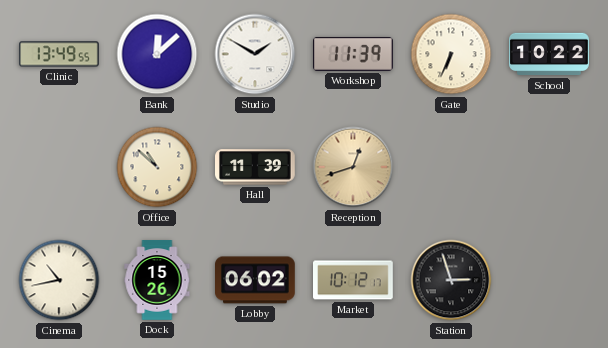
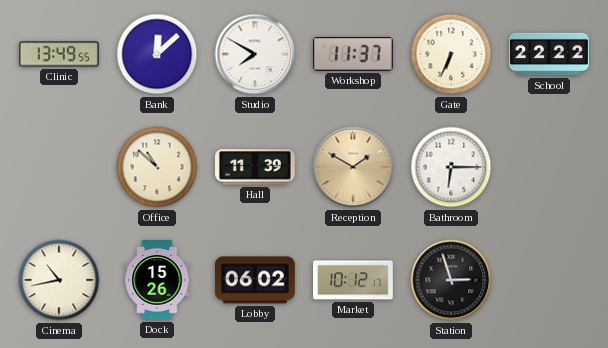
Studio: 1:50 -> 7:50 (255, 54)
Workshop: 11:39 -> 11:37 (354, 54)
School: 10:22 -> 22:22 (549, 54)
Reception: 12:42 -> 1:50 (353, 167)
Bathroom: none -> 6:15 (451, 167)
